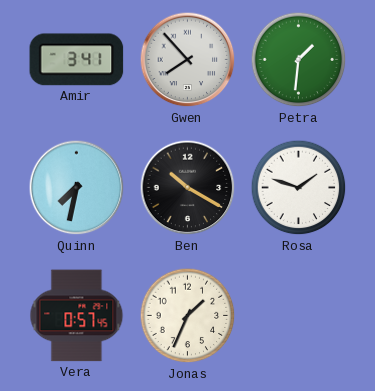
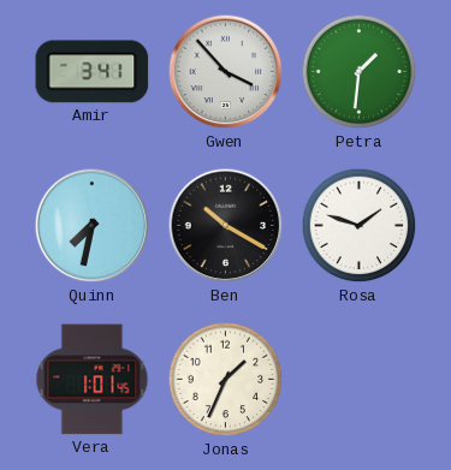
Gwen: 7:53 -> 3:53 (226, 72)
Vera: 0:57 -> 1:01 (93, 380)
